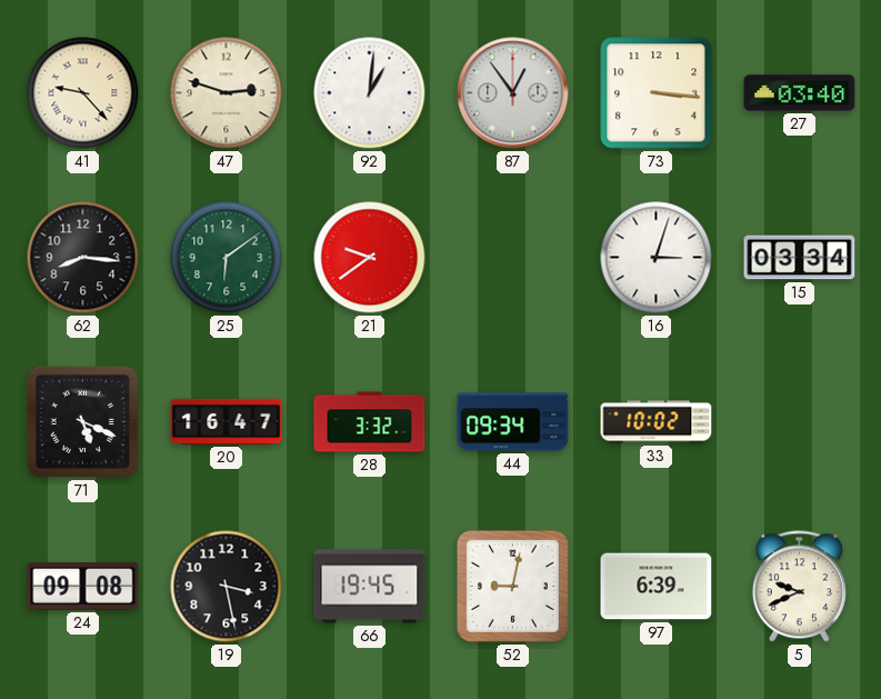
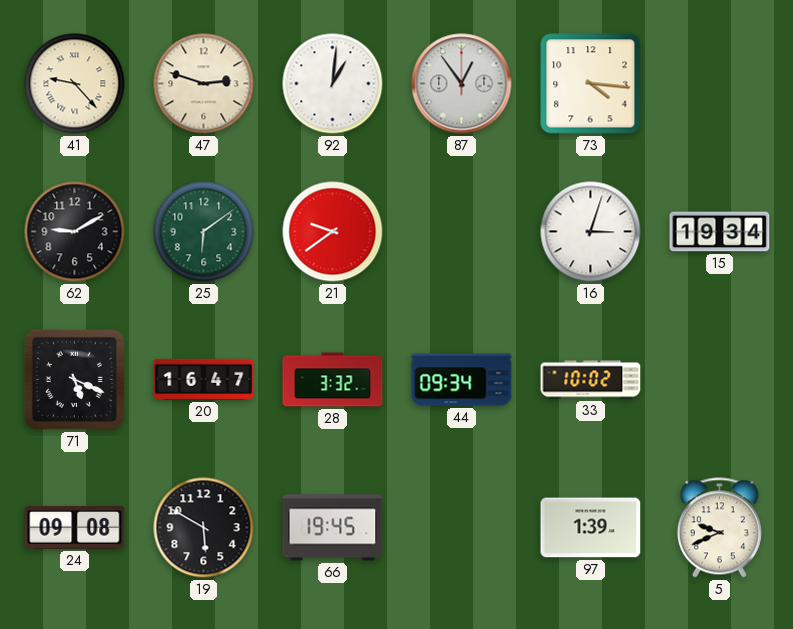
73: 3:16 -> 4:16 (591, 84)
27: 03:40 -> none (800, 93)
62: 8:16 -> 9:10 (75, 232)
15: 03:34 -> 19:34 (720, 232)
19: 3:28 -> 5:50 (204, 528)
52: 9:02 -> none (512, 586)
97: 6:39 -> 1:39 (591, 528)
